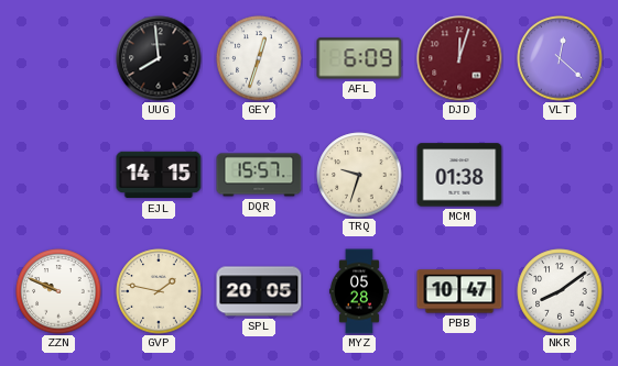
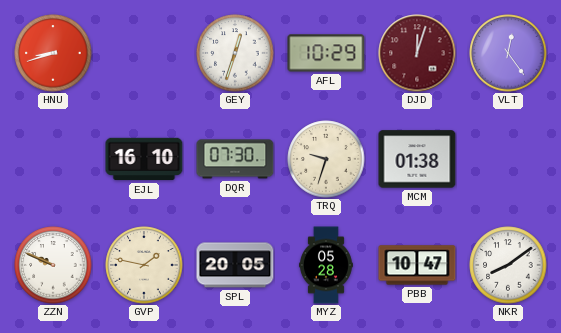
HNU: none -> 8:42 (53, 53)
UUG: 7:59 -> none (159, 58)
AFL: 6:09 -> 10:29 (326, 53)
VLT: 12:22 -> 12:24 (508, 53)
EJL: 14:15 -> 16:10 (144, 159)
DQR: 15:57 -> 07:30 (235, 159)
